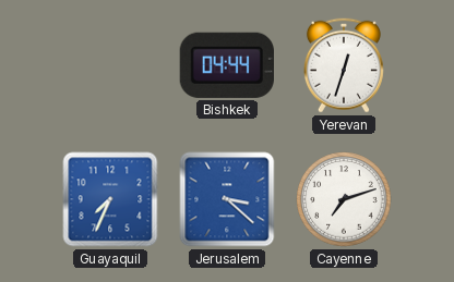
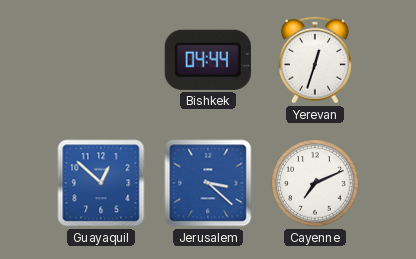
Guayaquil: 7:34 -> 12:52 (101, 183)
Cayenne: 7:12 -> 7:11 (315, 183)
